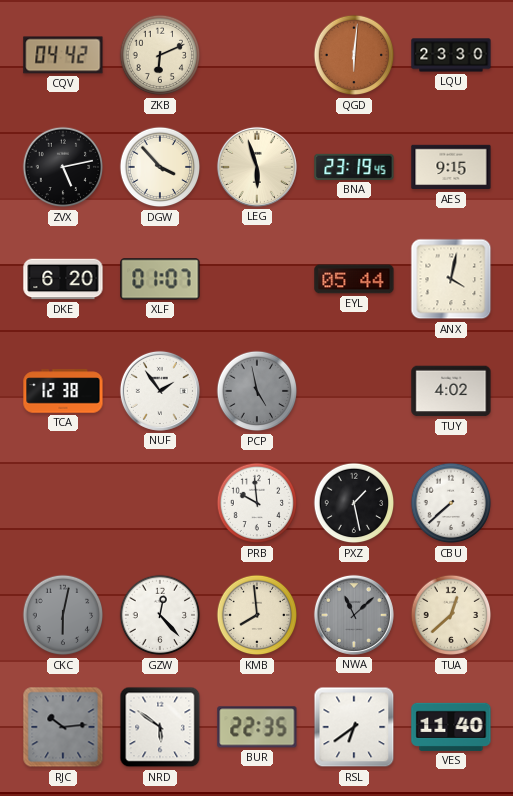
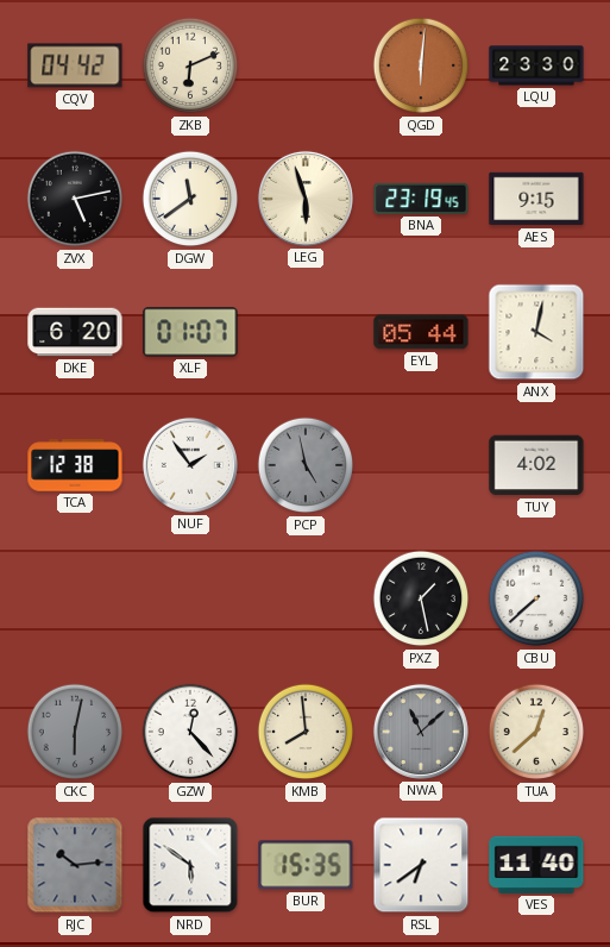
DGW: 3:53 -> 11:39 (190, 199)
PRB: 9:59 -> none (257, 503)
BUR: 22:35 -> 15:35 (306, 865)
